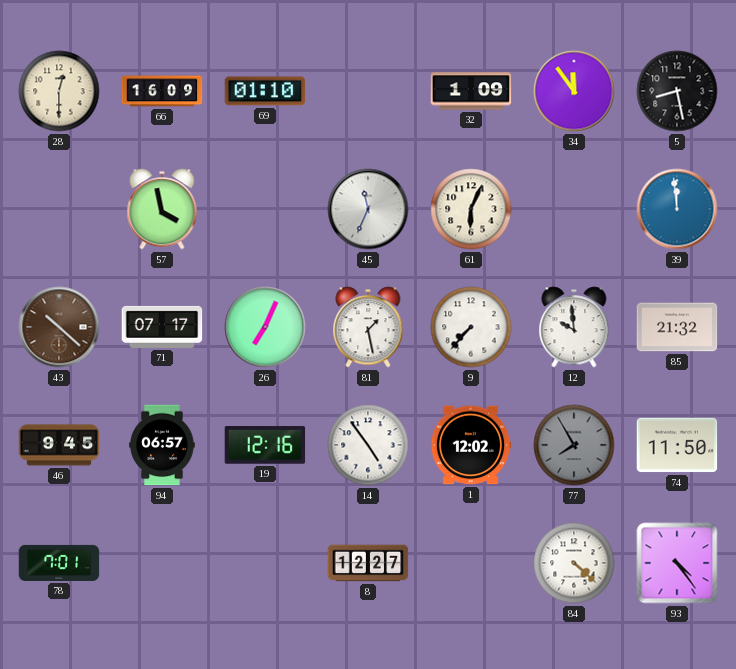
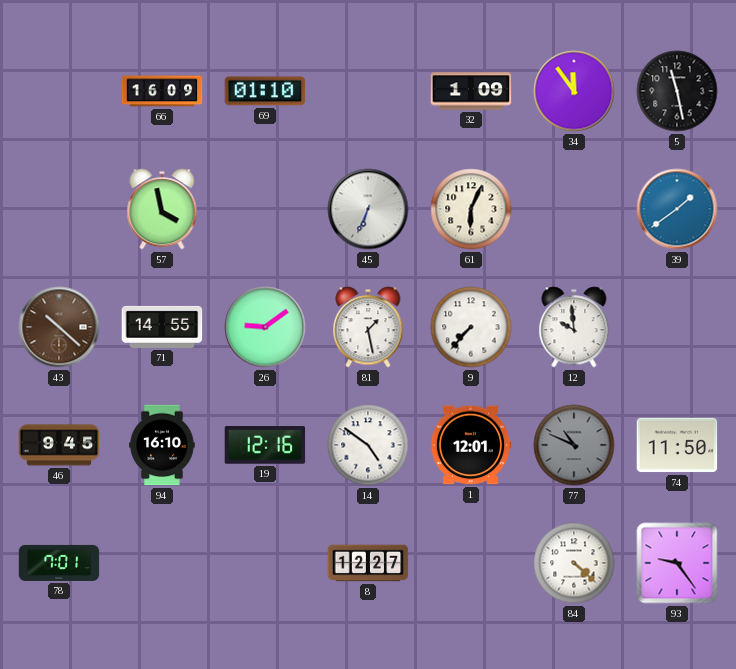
28: 12:30 -> none (59, 91)
5: 8:28 -> 11:28 (677, 91)
45: 11:34 -> 6:34 (368, 209)
39: 11:59 -> 1:39 (677, 209)
71: 07:17 -> 14:55 (162, 327)
26: 7:04 -> 9:09 (265, 327)
85: 21:32 -> none (677, 327)
94: 06:57 -> 16:10 (162, 445)
14: 4:54 -> 4:51 (368, 445)
1: 12:02 -> 12:01 (471, 445)
77: 7:55 -> 10:49 (574, 445)
93: 4:24 -> 9:24 (677, 563)
